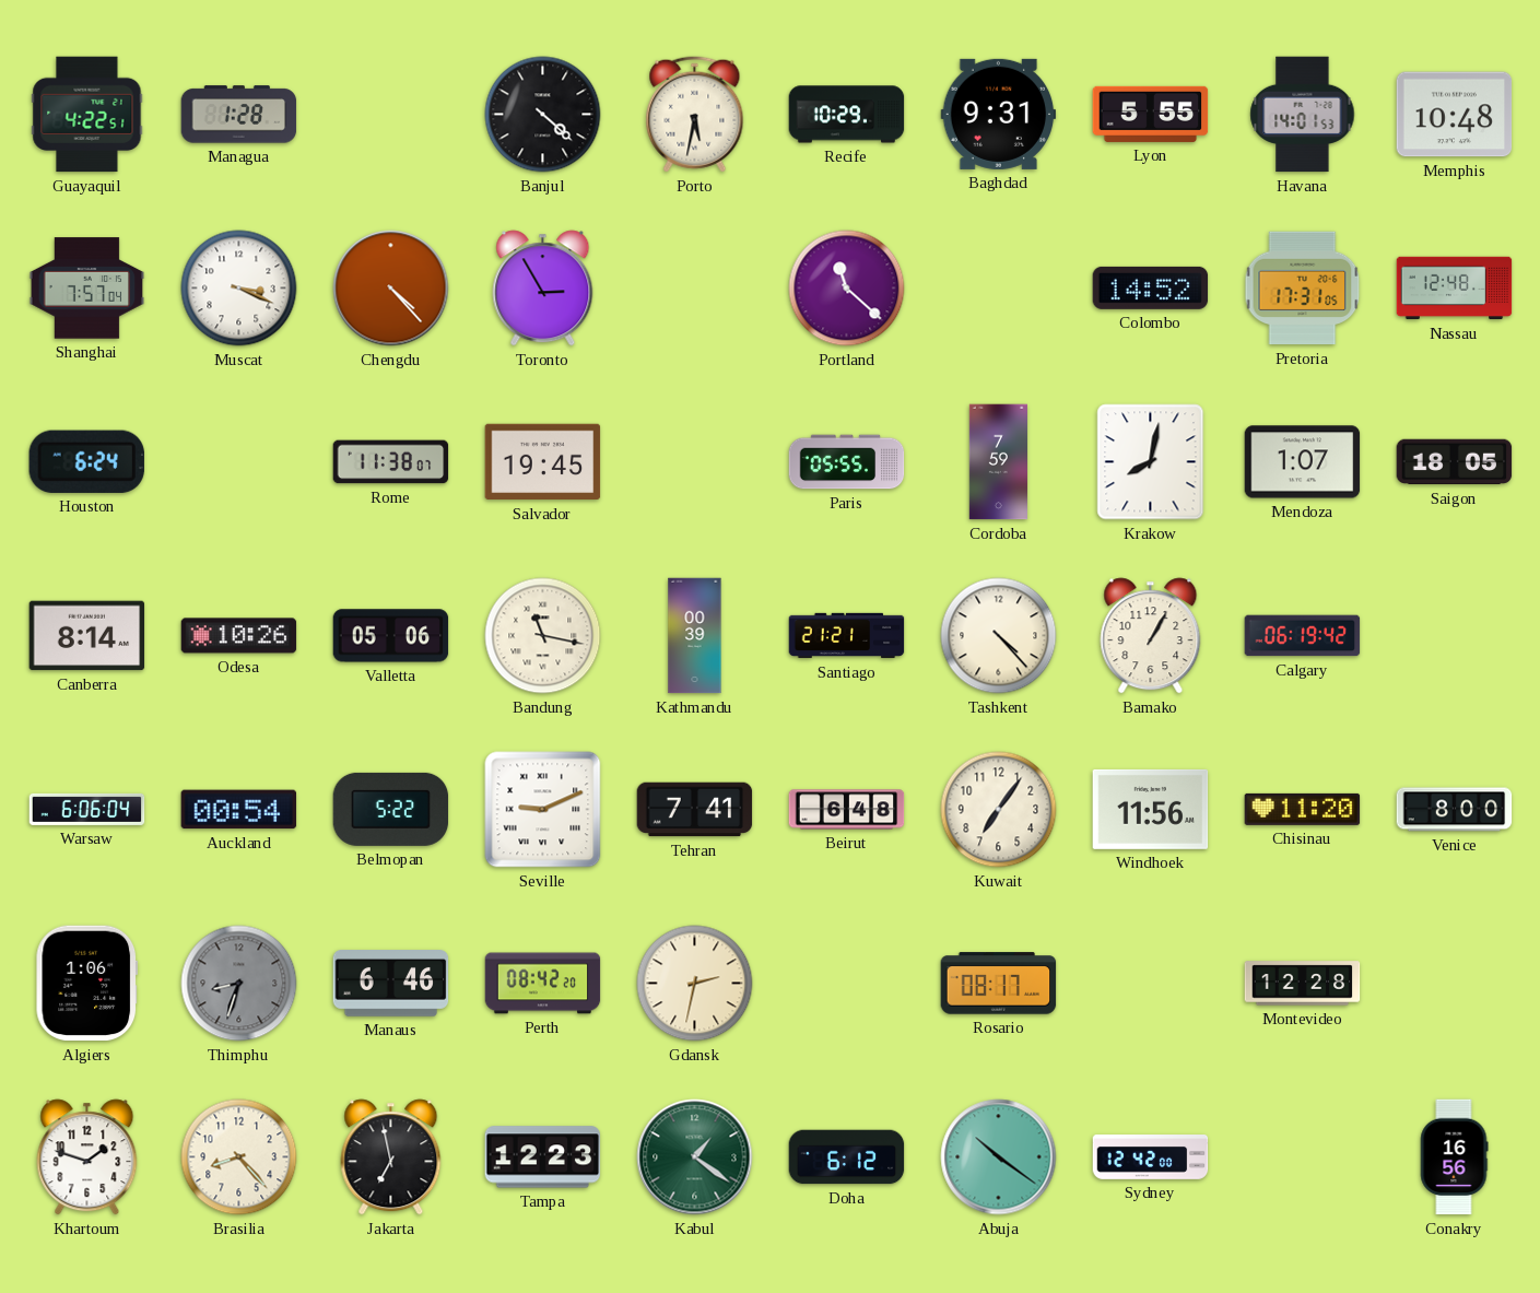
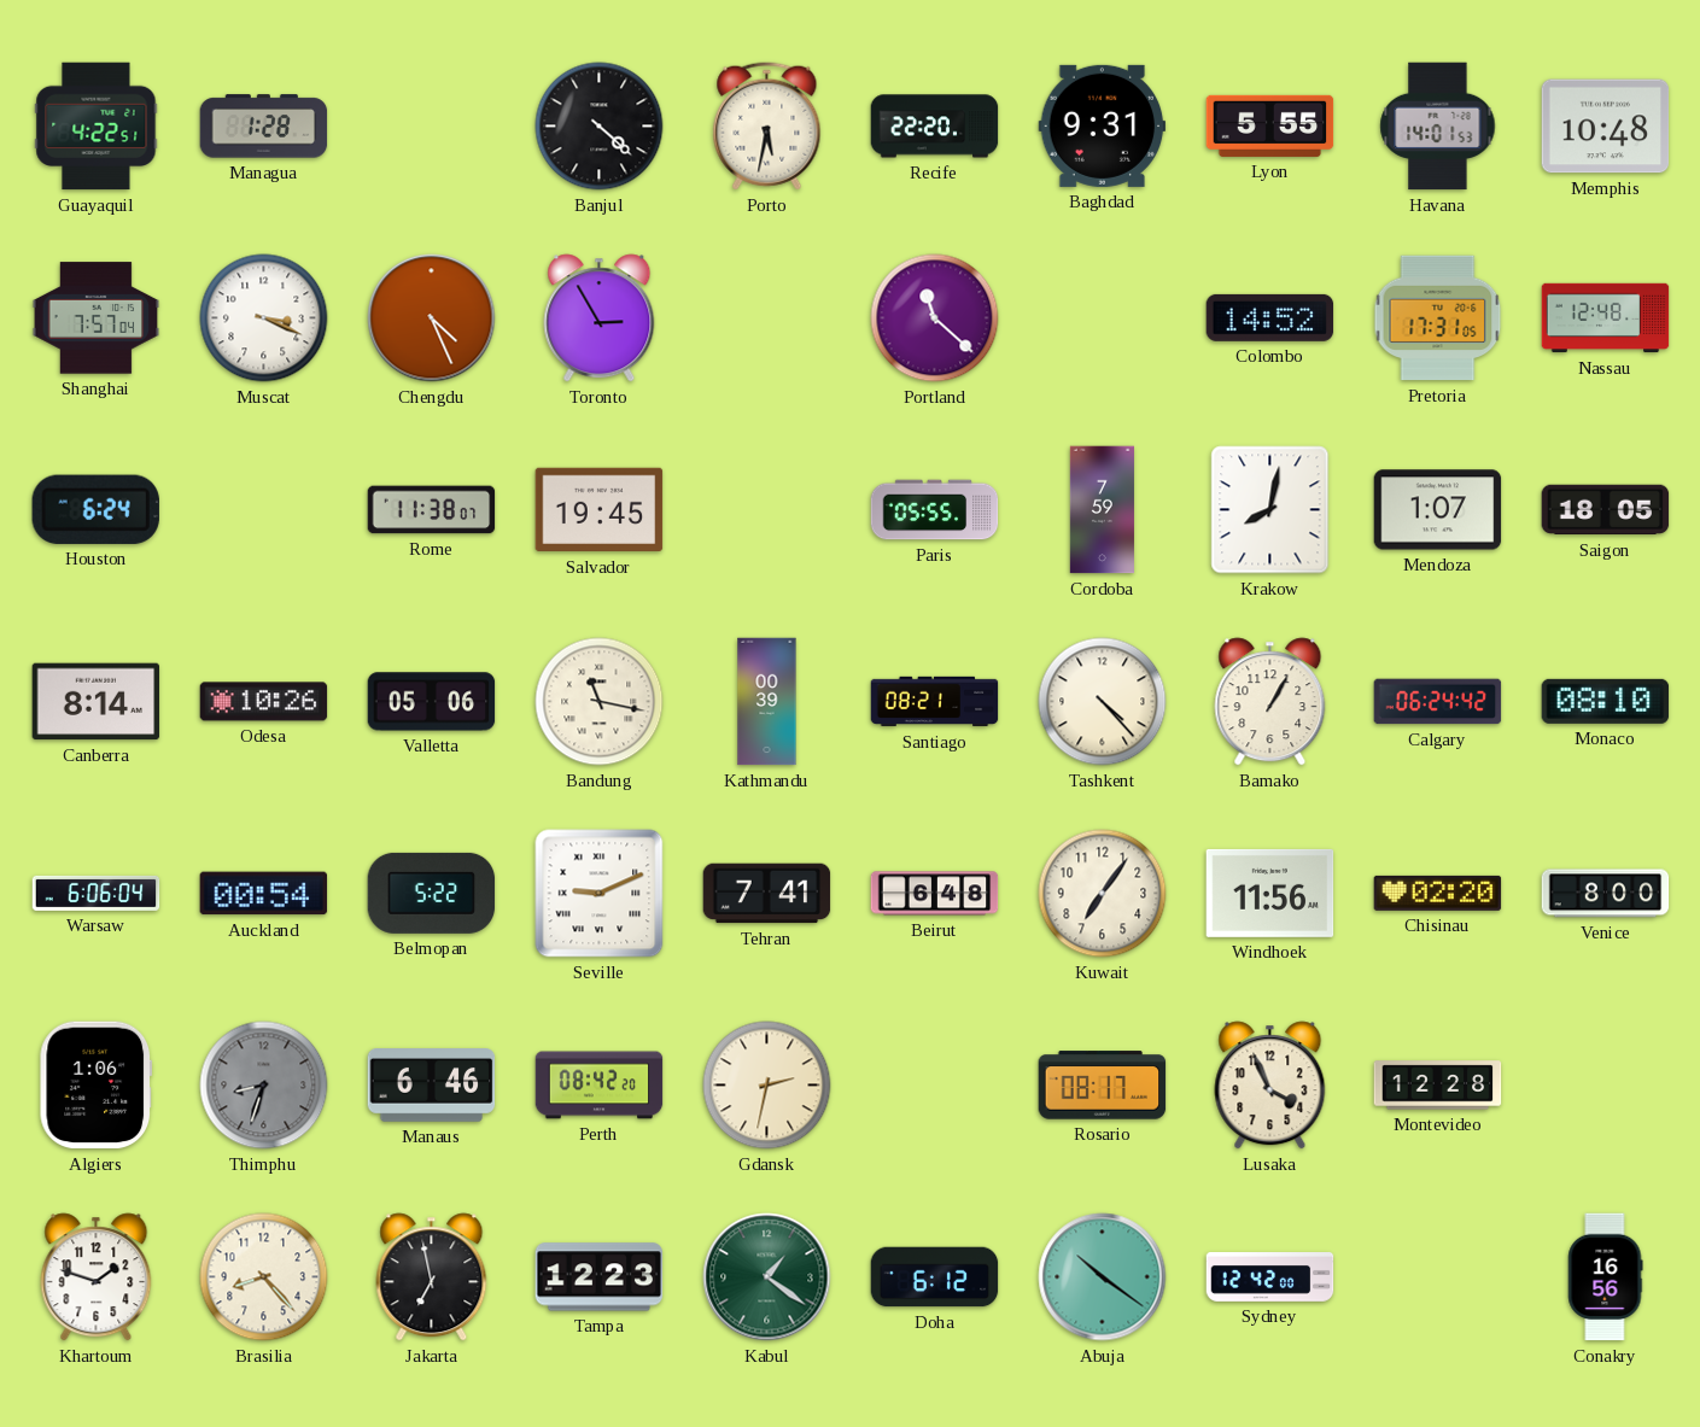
Recife: 10:29 -> 22:20 (935, 127)
Chengdu: 4:23 -> 4:26 (432, 318)
Santiago: 21:21 -> 08:21 (935, 702)
Calgary: 06:19 -> 06:24 (1438, 702)
Monaco: none -> 08:10 (1606, 701)
Chisinau: 11:20 -> 02:20 (1438, 893)
Lusaka: none -> 3:56 (1270, 1086)
